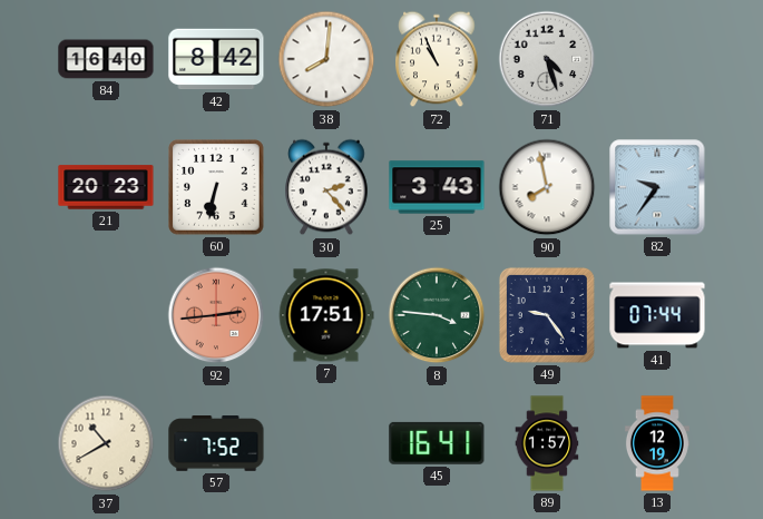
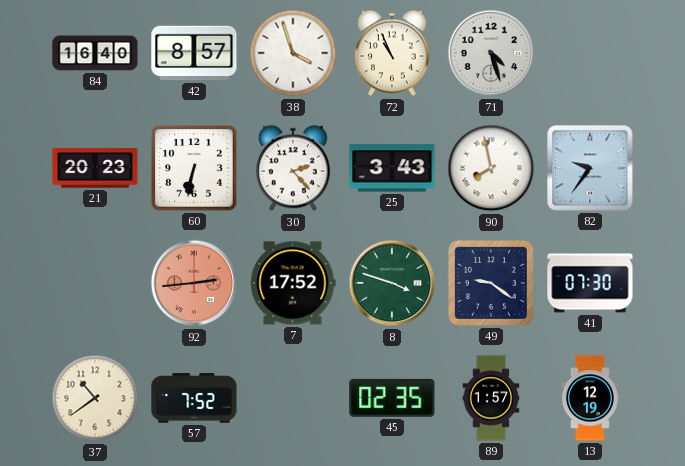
42: 8:42 -> 8:57 (194, 53)
38: 8:01 -> 3:57 (293, 53)
7: 17:51 -> 17:52 (293, 283)
8: 3:46 -> 3:48 (392, 283)
49: 9:24 -> 9:21 (491, 283)
41: 07:44 -> 07:30 (590, 283)
37: 10:40 -> 10:39 (95, 398)
45: 16:41 -> 02:35 (392, 398)
